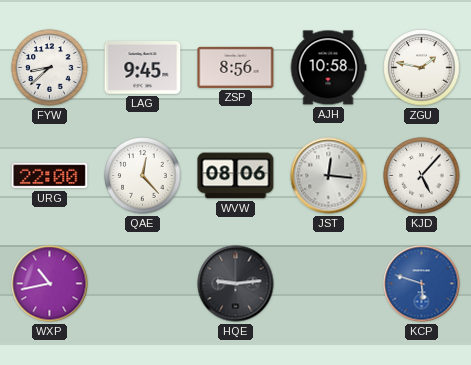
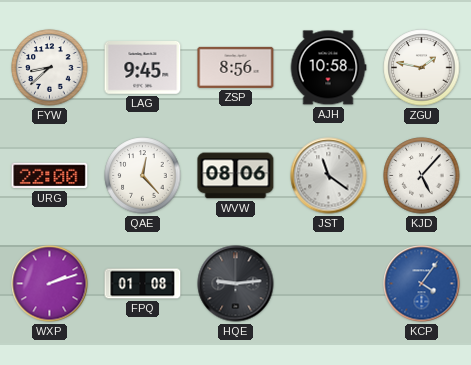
JST: 12:16 -> 11:21 (329, 176)
WXP: 10:43 -> 2:12 (50, 284)
FPQ: none -> 01:08 (143, 284)
KCP: 5:48 -> 4:06 (422, 284)
